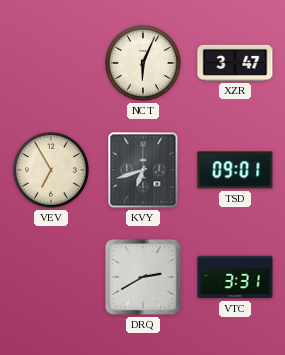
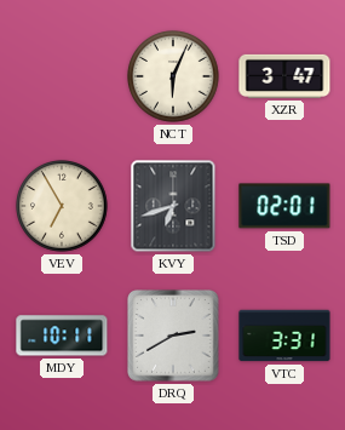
TSD: 09:01 -> 02:01 (284, 206)
MDY: none -> 10:11 (62, 336)
